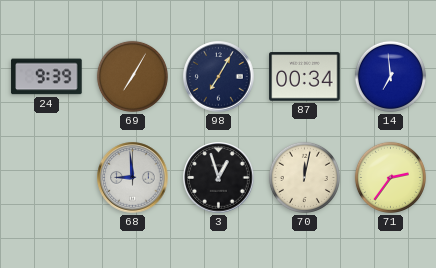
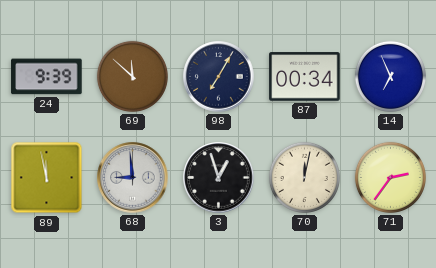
69: 7:05 -> 11:52 (132, 76)
14: 6:59 -> 6:56 (390, 76)
89: none -> 11:58 (47, 178)
